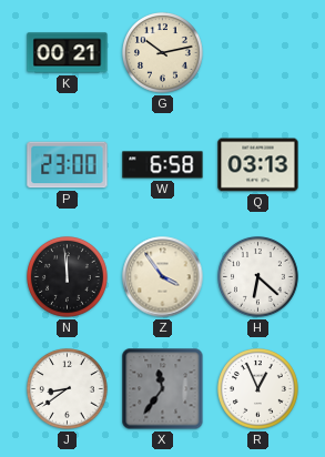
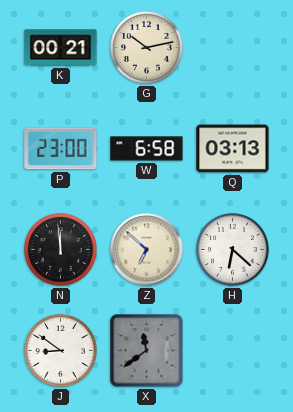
Z: 3:54 -> 6:52 (147, 250)
J: 8:39 -> 8:51 (61, 351)
X: 11:36 -> 11:39 (147, 351)
R: 12:56 -> none (258, 389)
